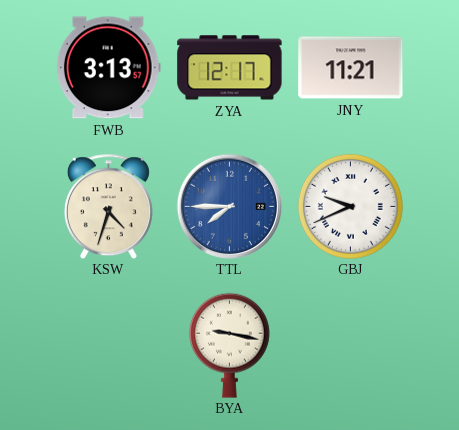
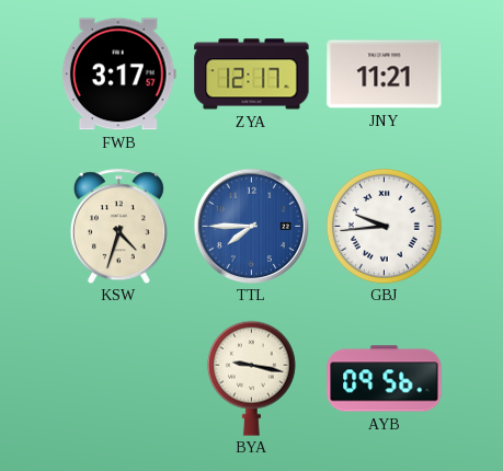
FWB: 3:13 -> 3:17 (118, 74)
GBJ: 9:41 -> 9:44 (384, 226)
AYB: none -> 09:56 (385, 379)
